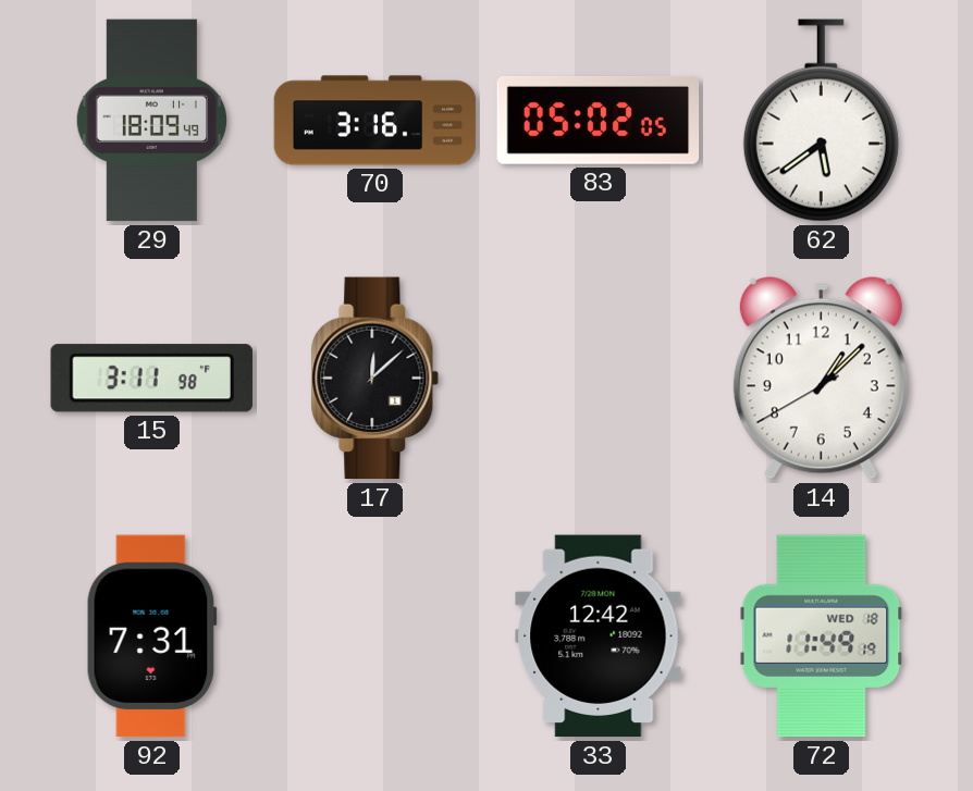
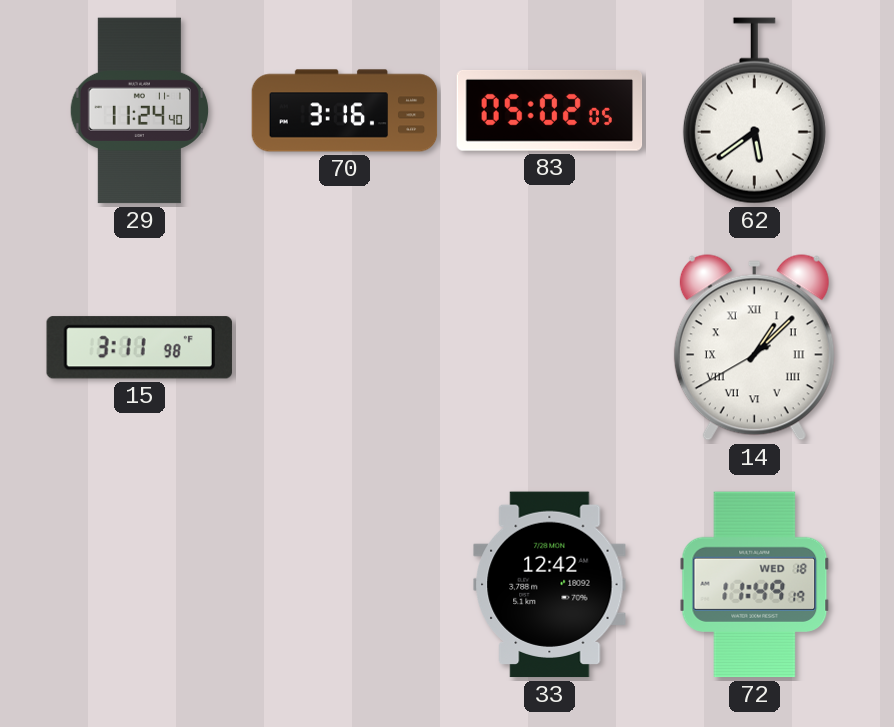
29: 18:09 -> 11:24 (140, 111)
17: 12:08 -> none (375, 379)
14 numerals: Arabic -> Roman (754, 348)
92: 7:31 -> none (151, 636)
